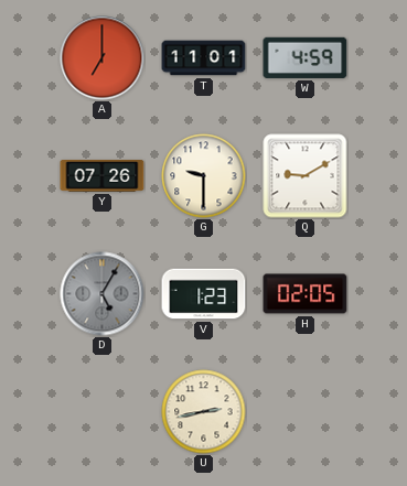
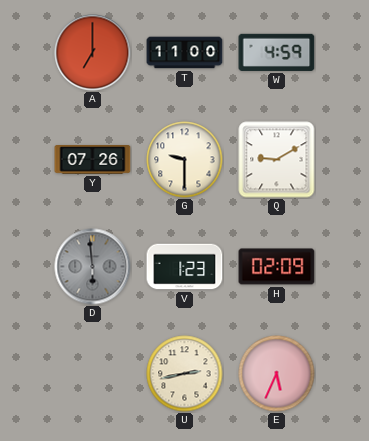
T: 11:01 -> 11:00 (185, 53)
D: 5:05 -> 5:59 (93, 267)
H: 02:05 -> 02:09 (277, 267)
E: none -> 5:34 (277, 374)
